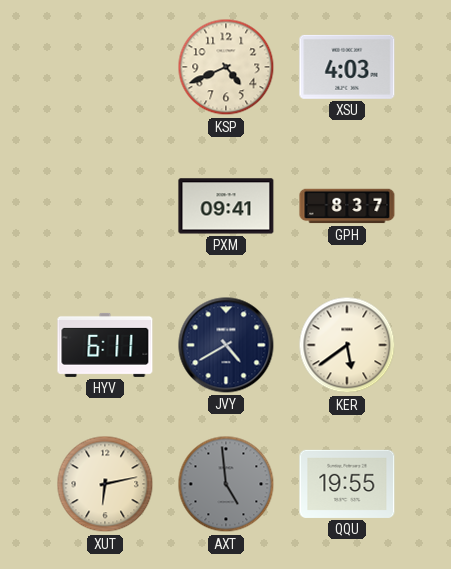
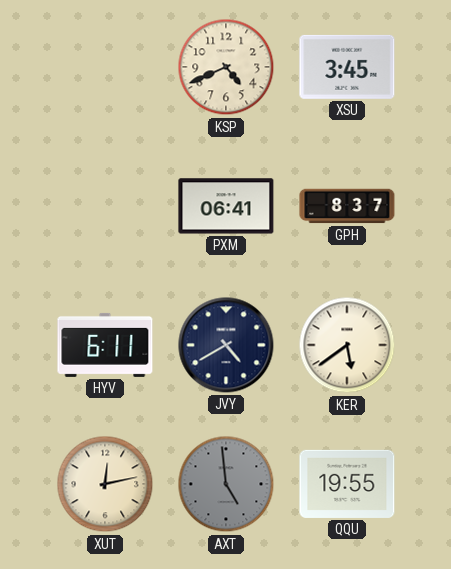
XSU: 4:03 -> 3:45 (347, 67)
PXM: 09:41 -> 06:41 (226, 206)
XUT: 6:13 -> 12:13 (105, 484)
